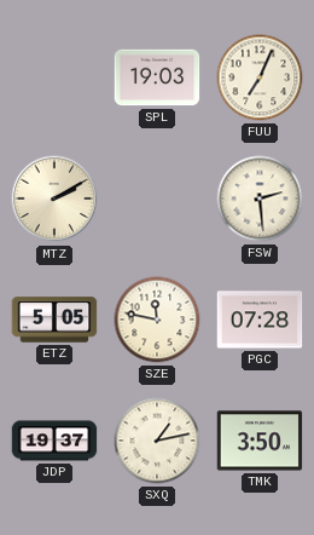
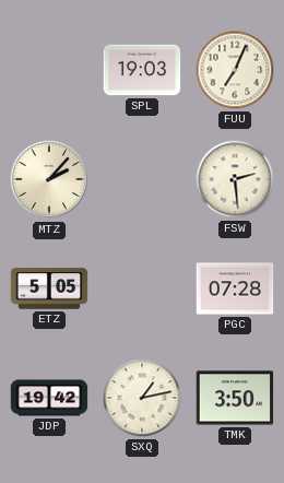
MTZ: 2:10 -> 2:07 (49, 179)
SZE: 11:47 -> none (157, 320)
JDP: 19:37 -> 19:42 (49, 398)
